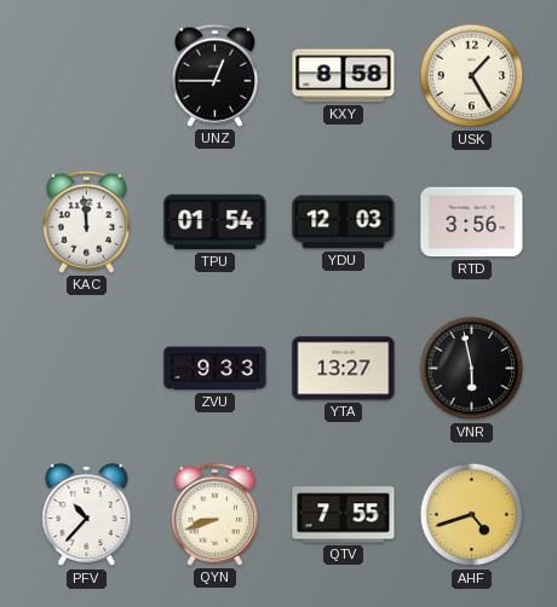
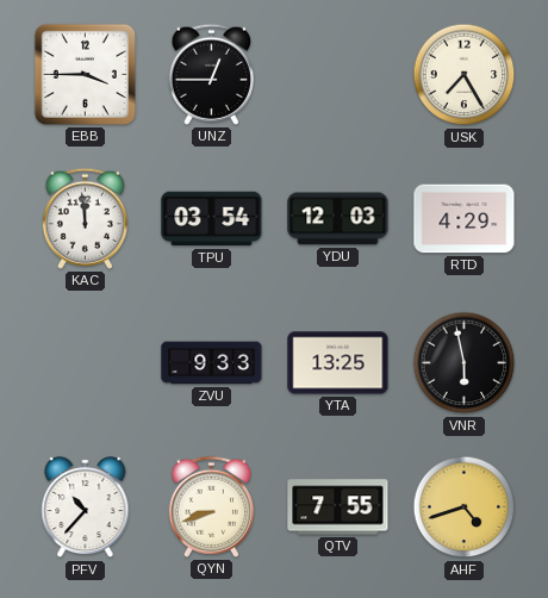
EBB: none -> 3:45 (85, 74)
KXY: 8:58 -> none (344, 76)
USK: 1:25 -> 7:25 (465, 75)
TPU: 01:54 -> 03:54 (212, 219)
RTD: 3:56 -> 4:29 (465, 219)
YTA: 13:27 -> 13:25 (338, 363)
